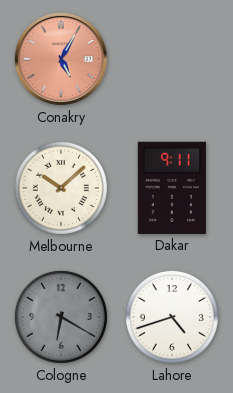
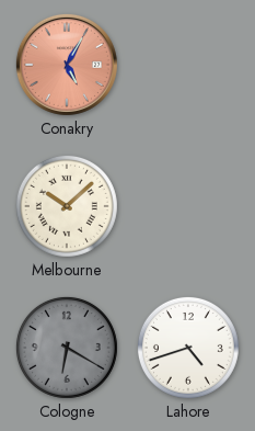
Dakar: 9:11 -> none (172, 188)
